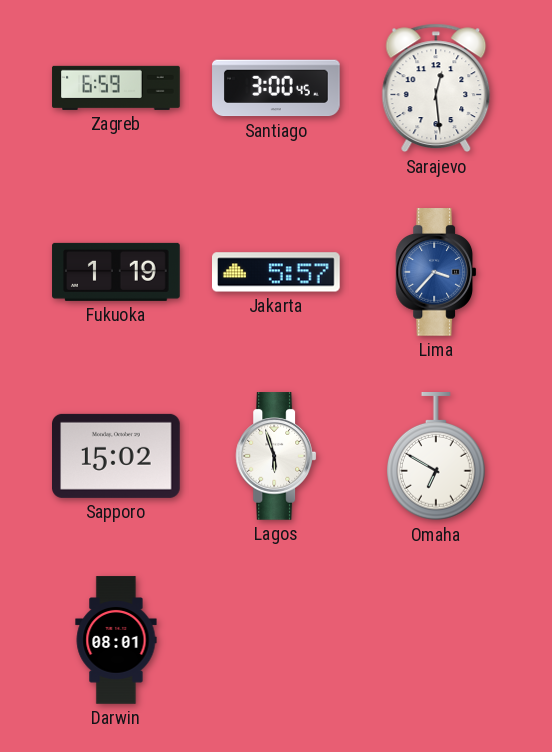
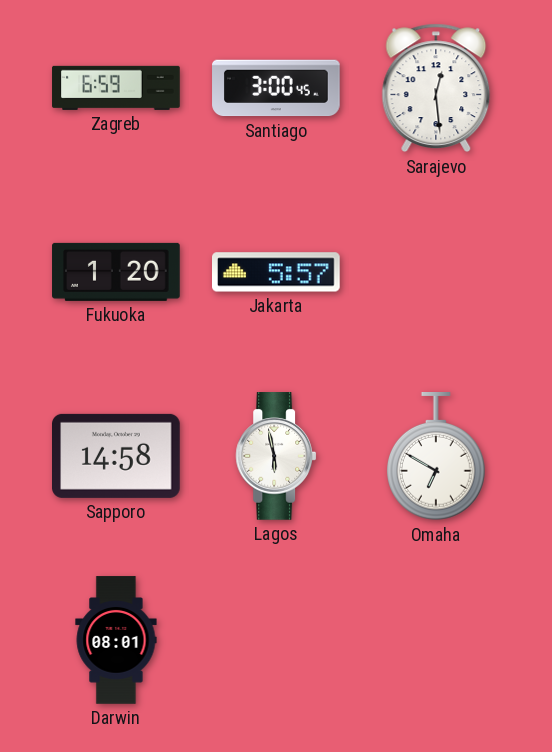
Fukuoka: 1:19 -> 1:20 (116, 272)
Lima: 3:37 -> none (436, 272)
Sapporo: 15:02 -> 14:58 (117, 456)
Lagos: 5:57 -> 5:58 (276, 456)
